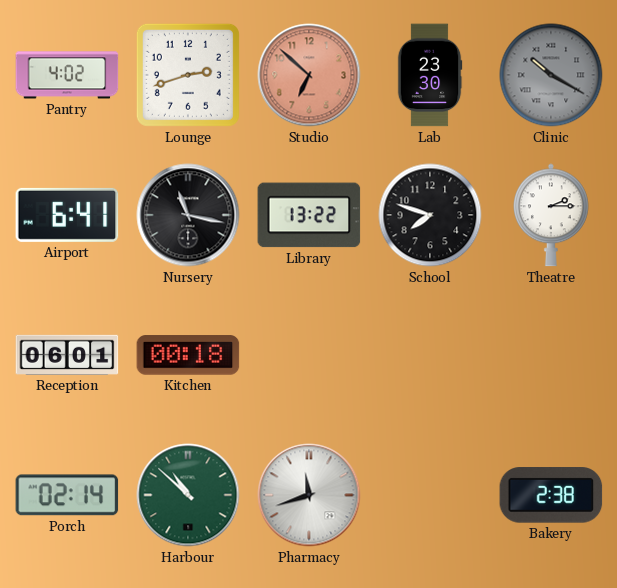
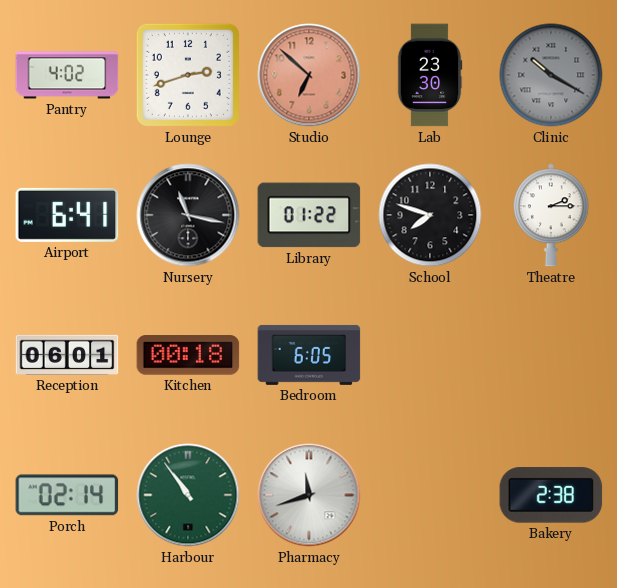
Library: 13:22 -> 01:22 (309, 215)
Bedroom: none -> 6:05 (309, 355)
Harbour: 10:52 -> 10:54 (188, 495)
